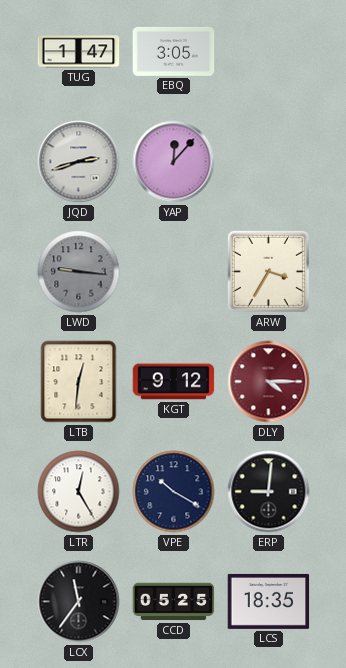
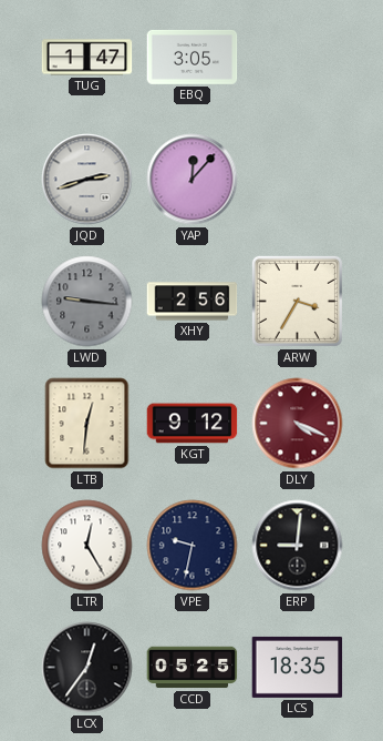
XHY: none -> 2:56 (193, 302)
DLY: 4:15 -> 4:19 (298, 424)
VPE: 10:20 -> 9:32 (193, 546)
LCX: 11:36 -> 12:36 (87, 668)
